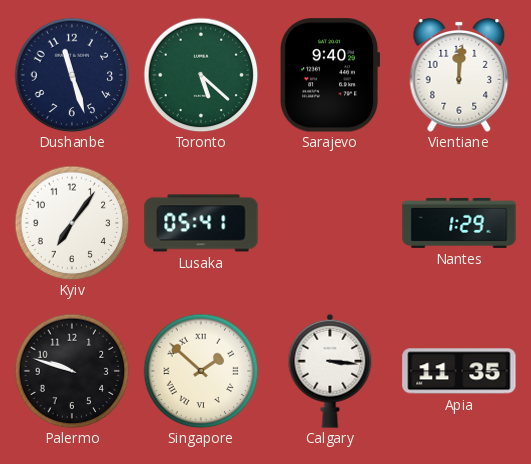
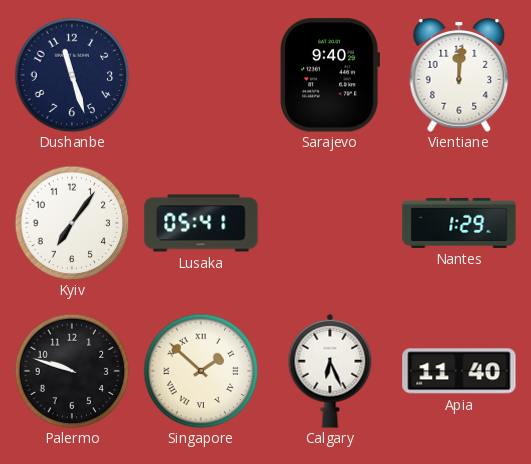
Toronto: 5:22 -> none (201, 75)
Calgary: 3:16 -> 6:26 (330, 371)
Apia: 11:35 -> 11:40 (459, 371)
